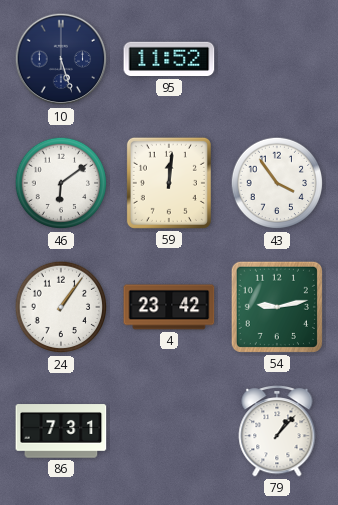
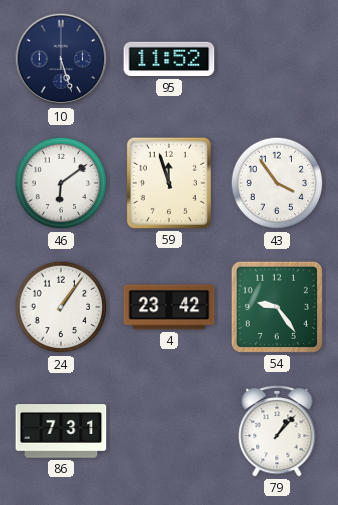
59: 12:01 -> 11:57 (169, 183)
54: 9:13 -> 9:24 (277, 307)
